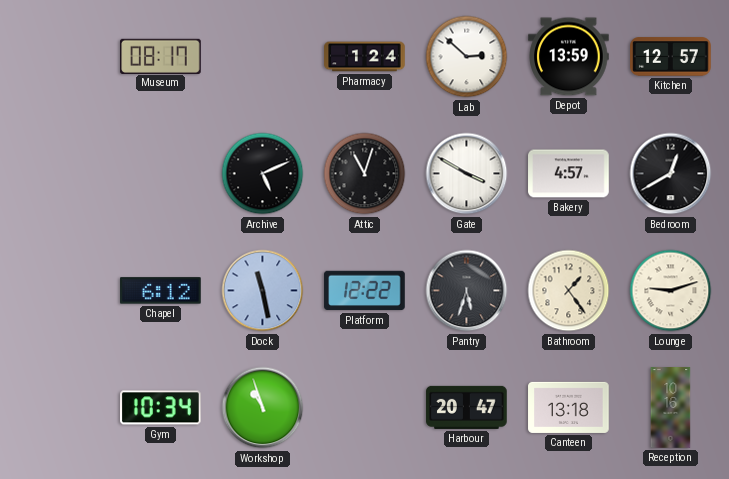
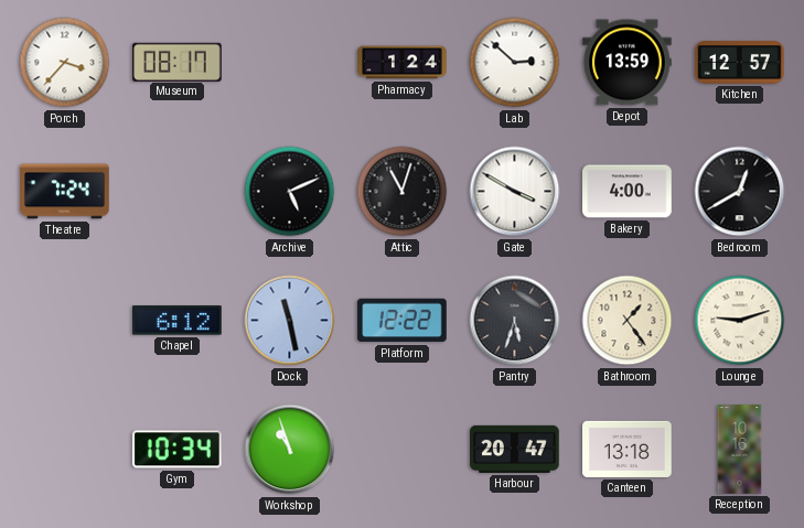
Porch: none -> 3:37 (65, 63)
Theatre: none -> 7:24 (65, 192)
Bakery: 4:57 -> 4:00 (628, 192)
